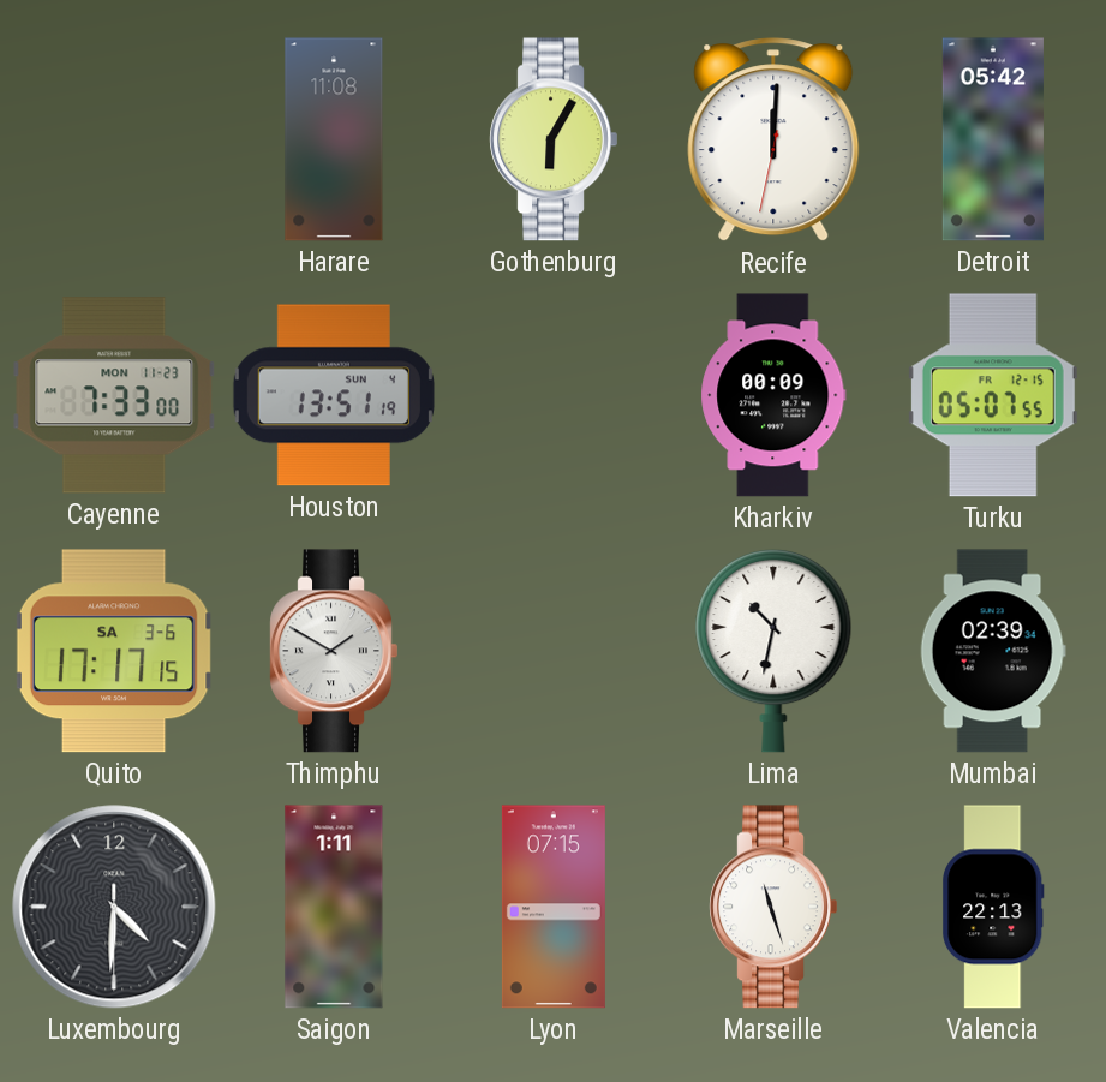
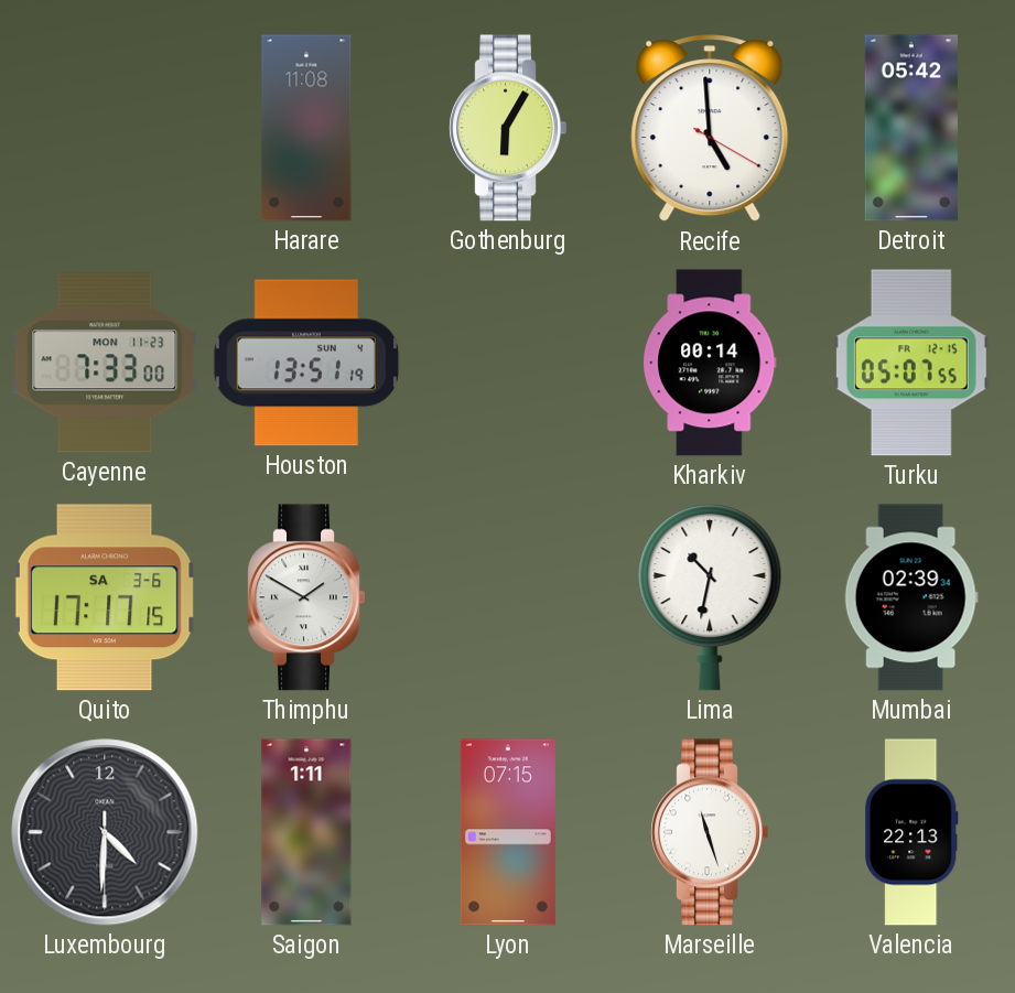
Recife: 12:00 -> 4:59 (710, 129)
Kharkiv: 00:09 -> 00:14 (710, 363)
